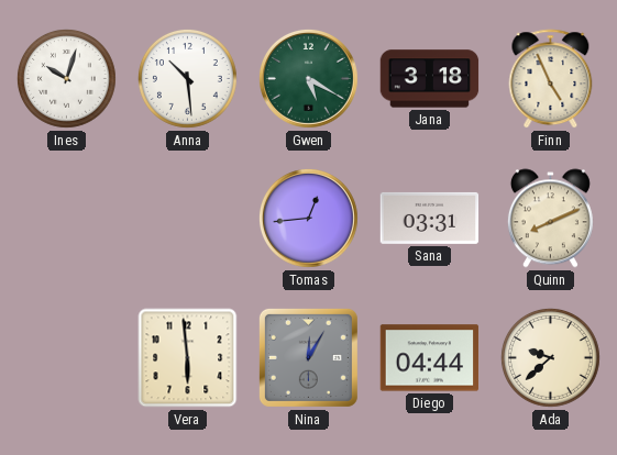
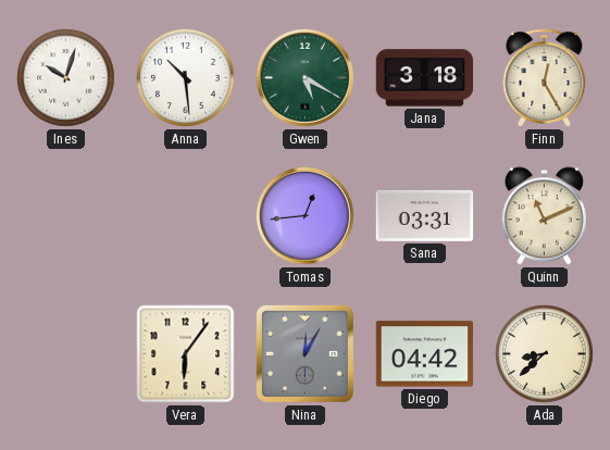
Finn: 4:56 -> 12:25 (545, 78)
Quinn: 8:11 -> 11:11 (544, 216)
Vera: 5:59 -> 6:06 (186, 354)
Diego: 04:44 -> 04:42 (425, 354)
Ada: 9:38 -> 8:38 (544, 353)
